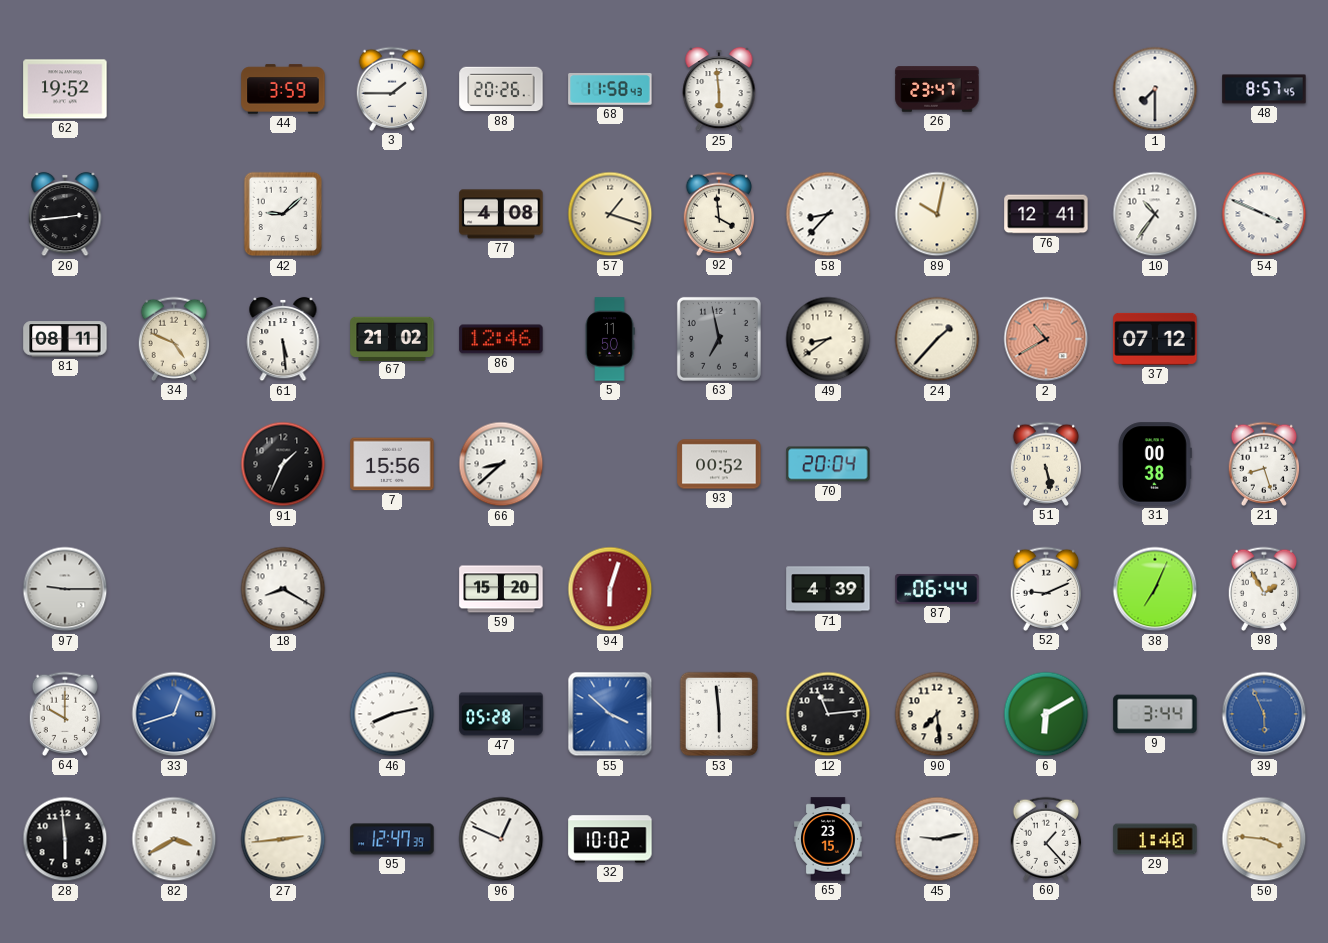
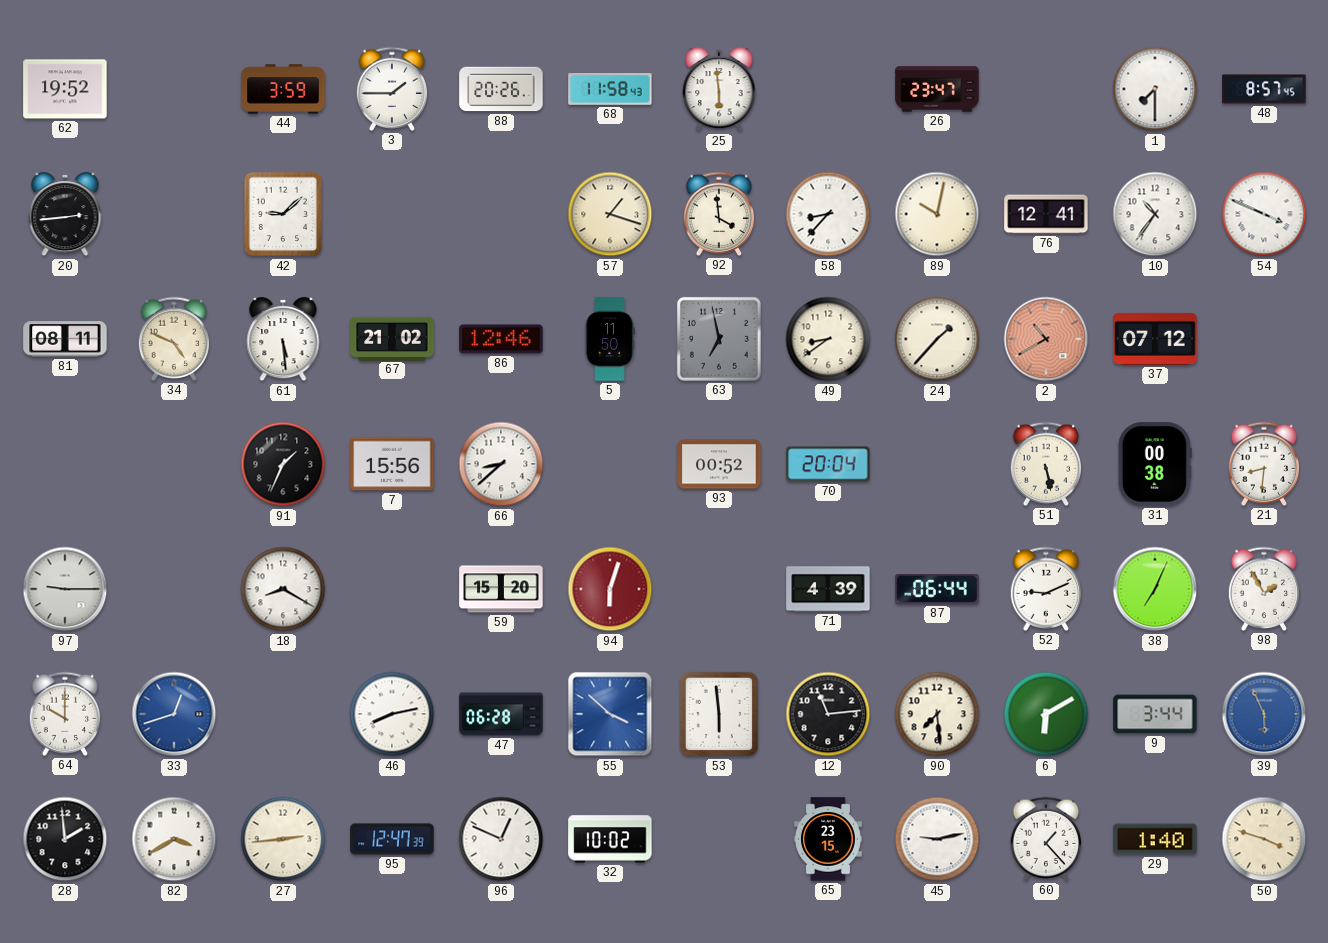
77: 4:08 -> none (501, 214)
21: 8:27 -> 8:31 (1264, 464)
47: 05:28 -> 06:28 (501, 714)
28: 5:59 -> 1:59 (65, 839)
50: 3:46 -> 3:48 (1264, 839)
